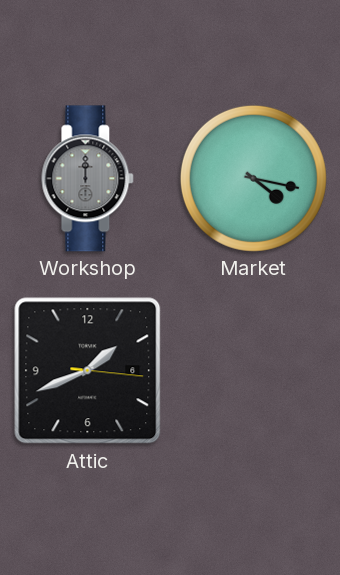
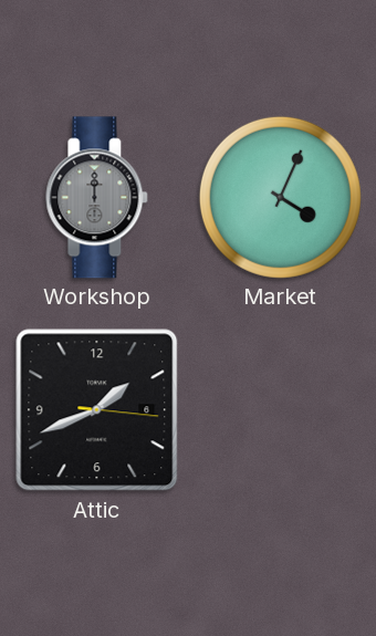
Market: 4:17 -> 4:04 (280, 197)
